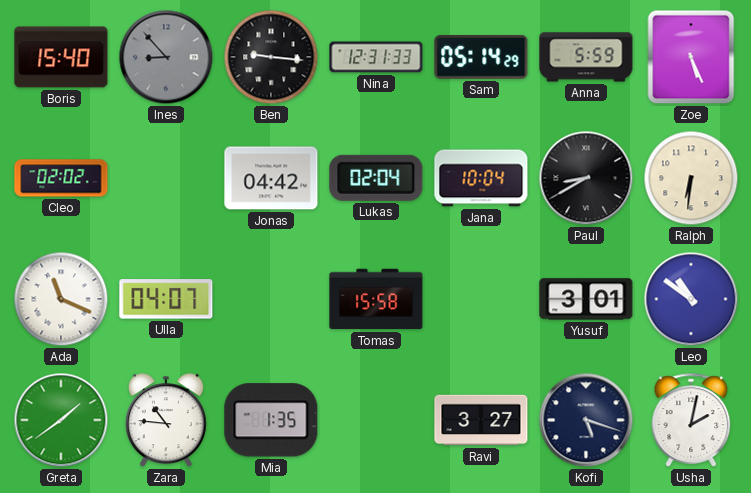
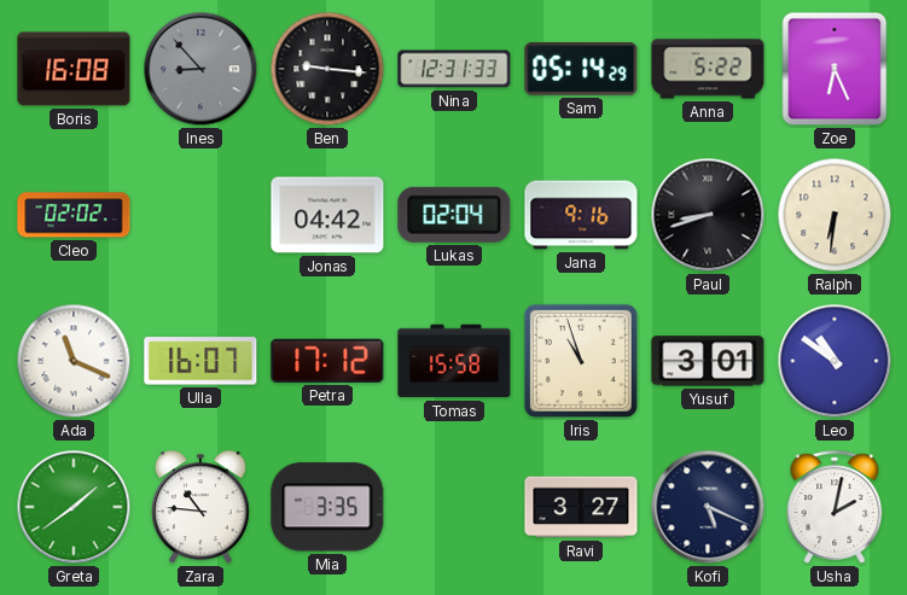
Boris: 15:40 -> 16:08 (74, 69)
Anna: 5:59 -> 5:22 (708, 69)
Zoe: 5:26 -> 6:26 (835, 69)
Jana: 10:04 -> 9:16 (581, 215)
Paul: 8:40 -> 8:42 (708, 215)
Ulla: 04:07 -> 16:07 (200, 361)
Petra: none -> 17:12 (327, 361)
Iris: none -> 10:57 (581, 361)
Mia: 1:35 -> 3:35 (327, 507)
Kofi: 5:18 -> 5:19 (708, 507)
